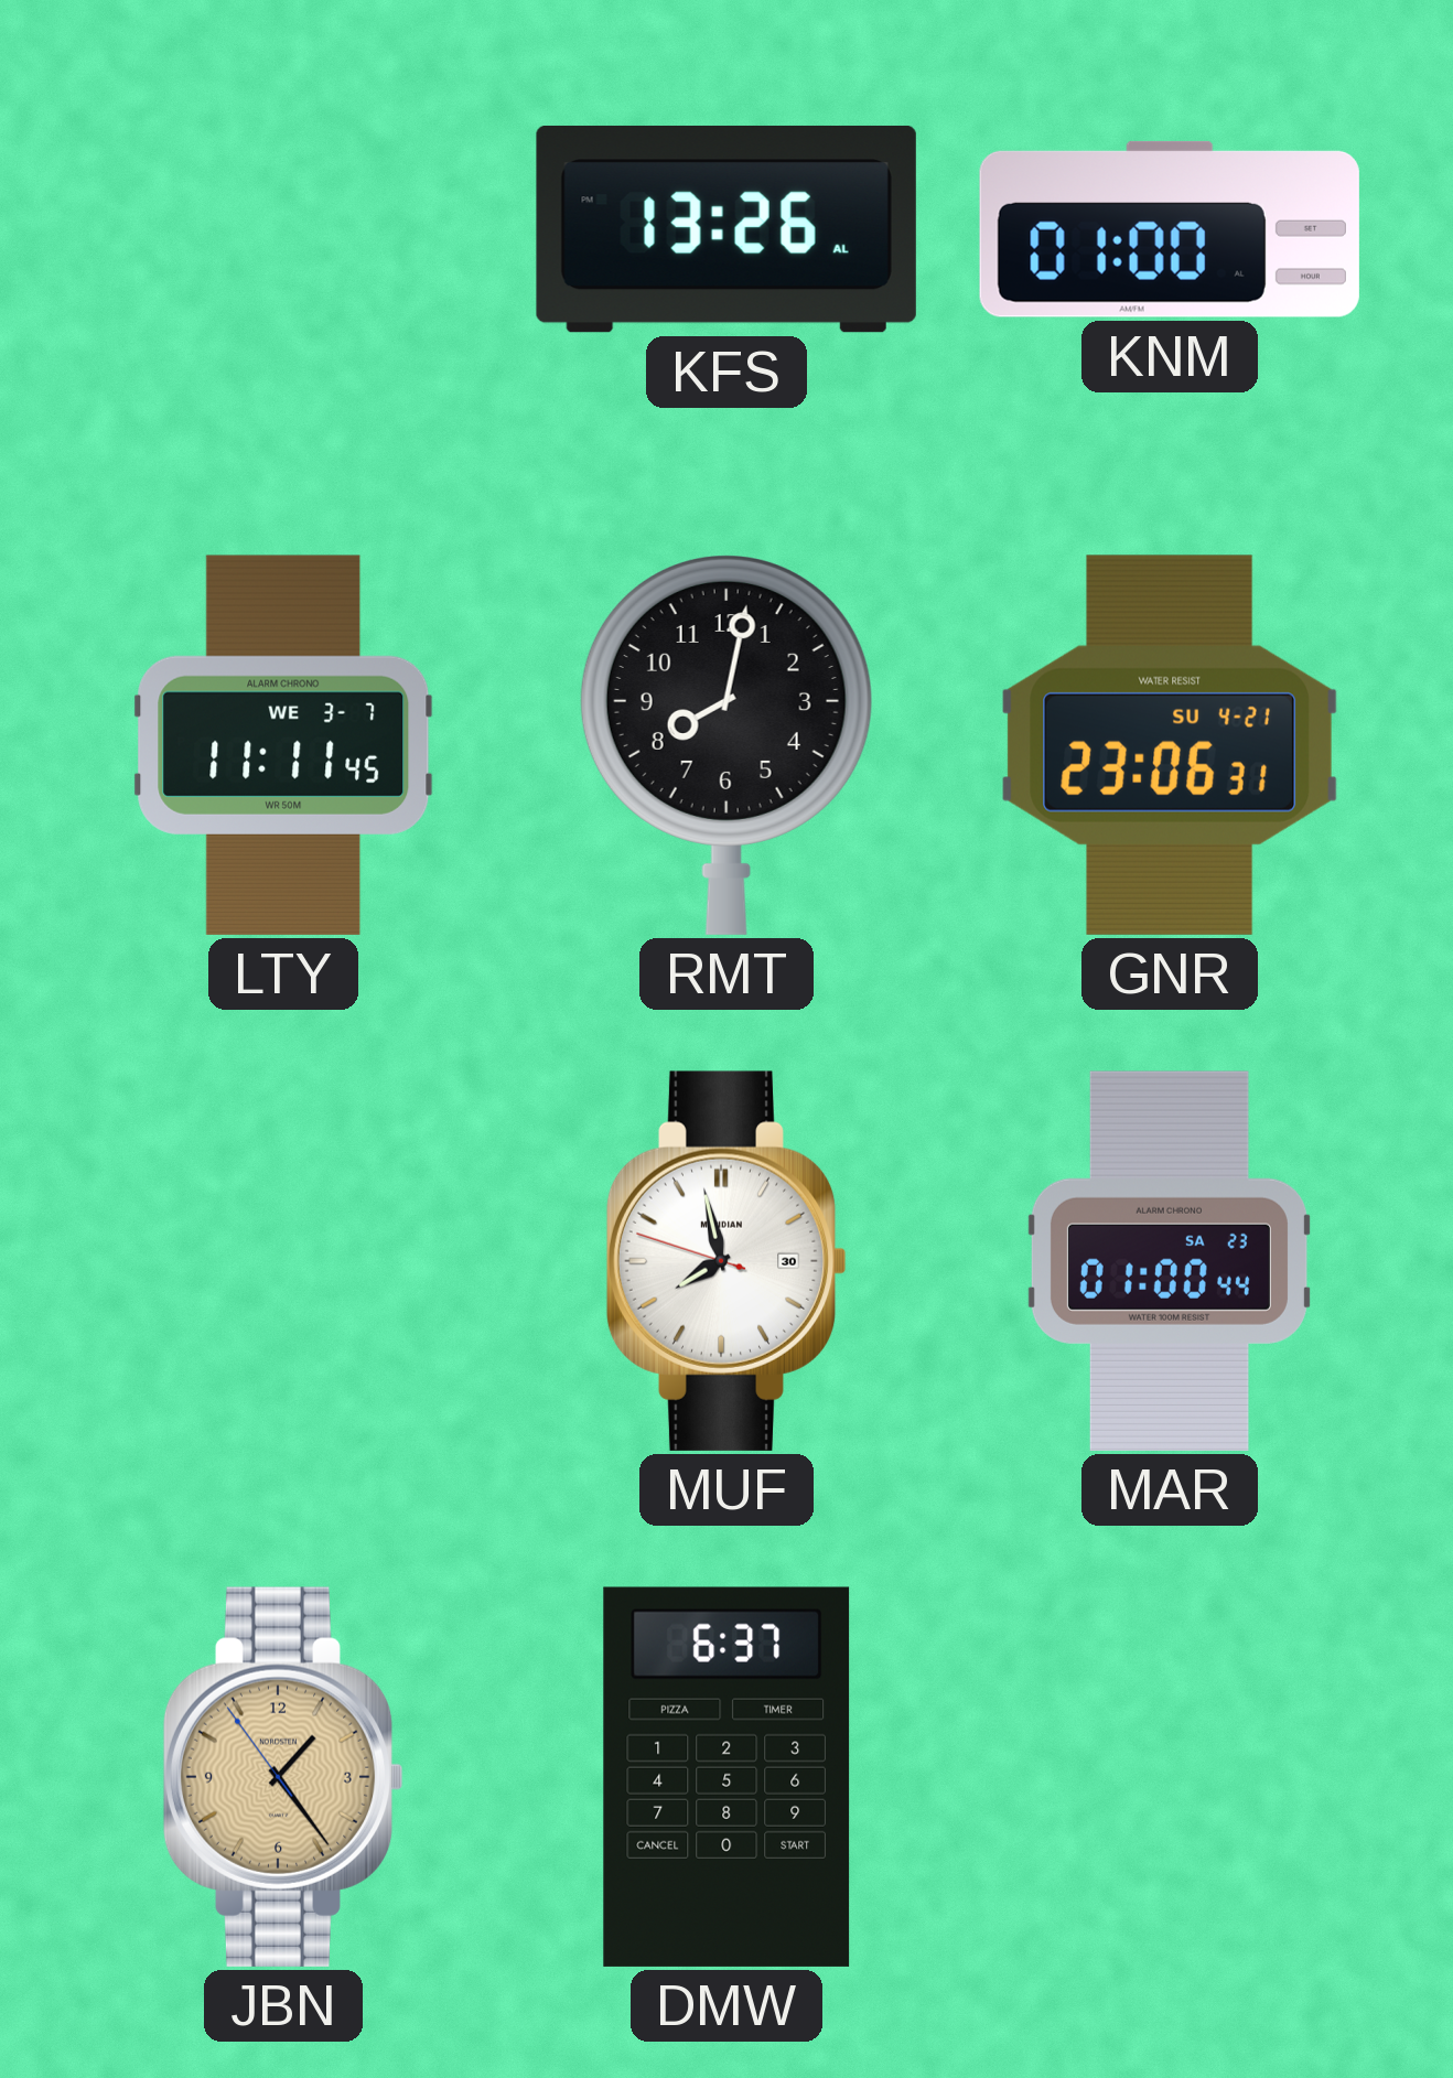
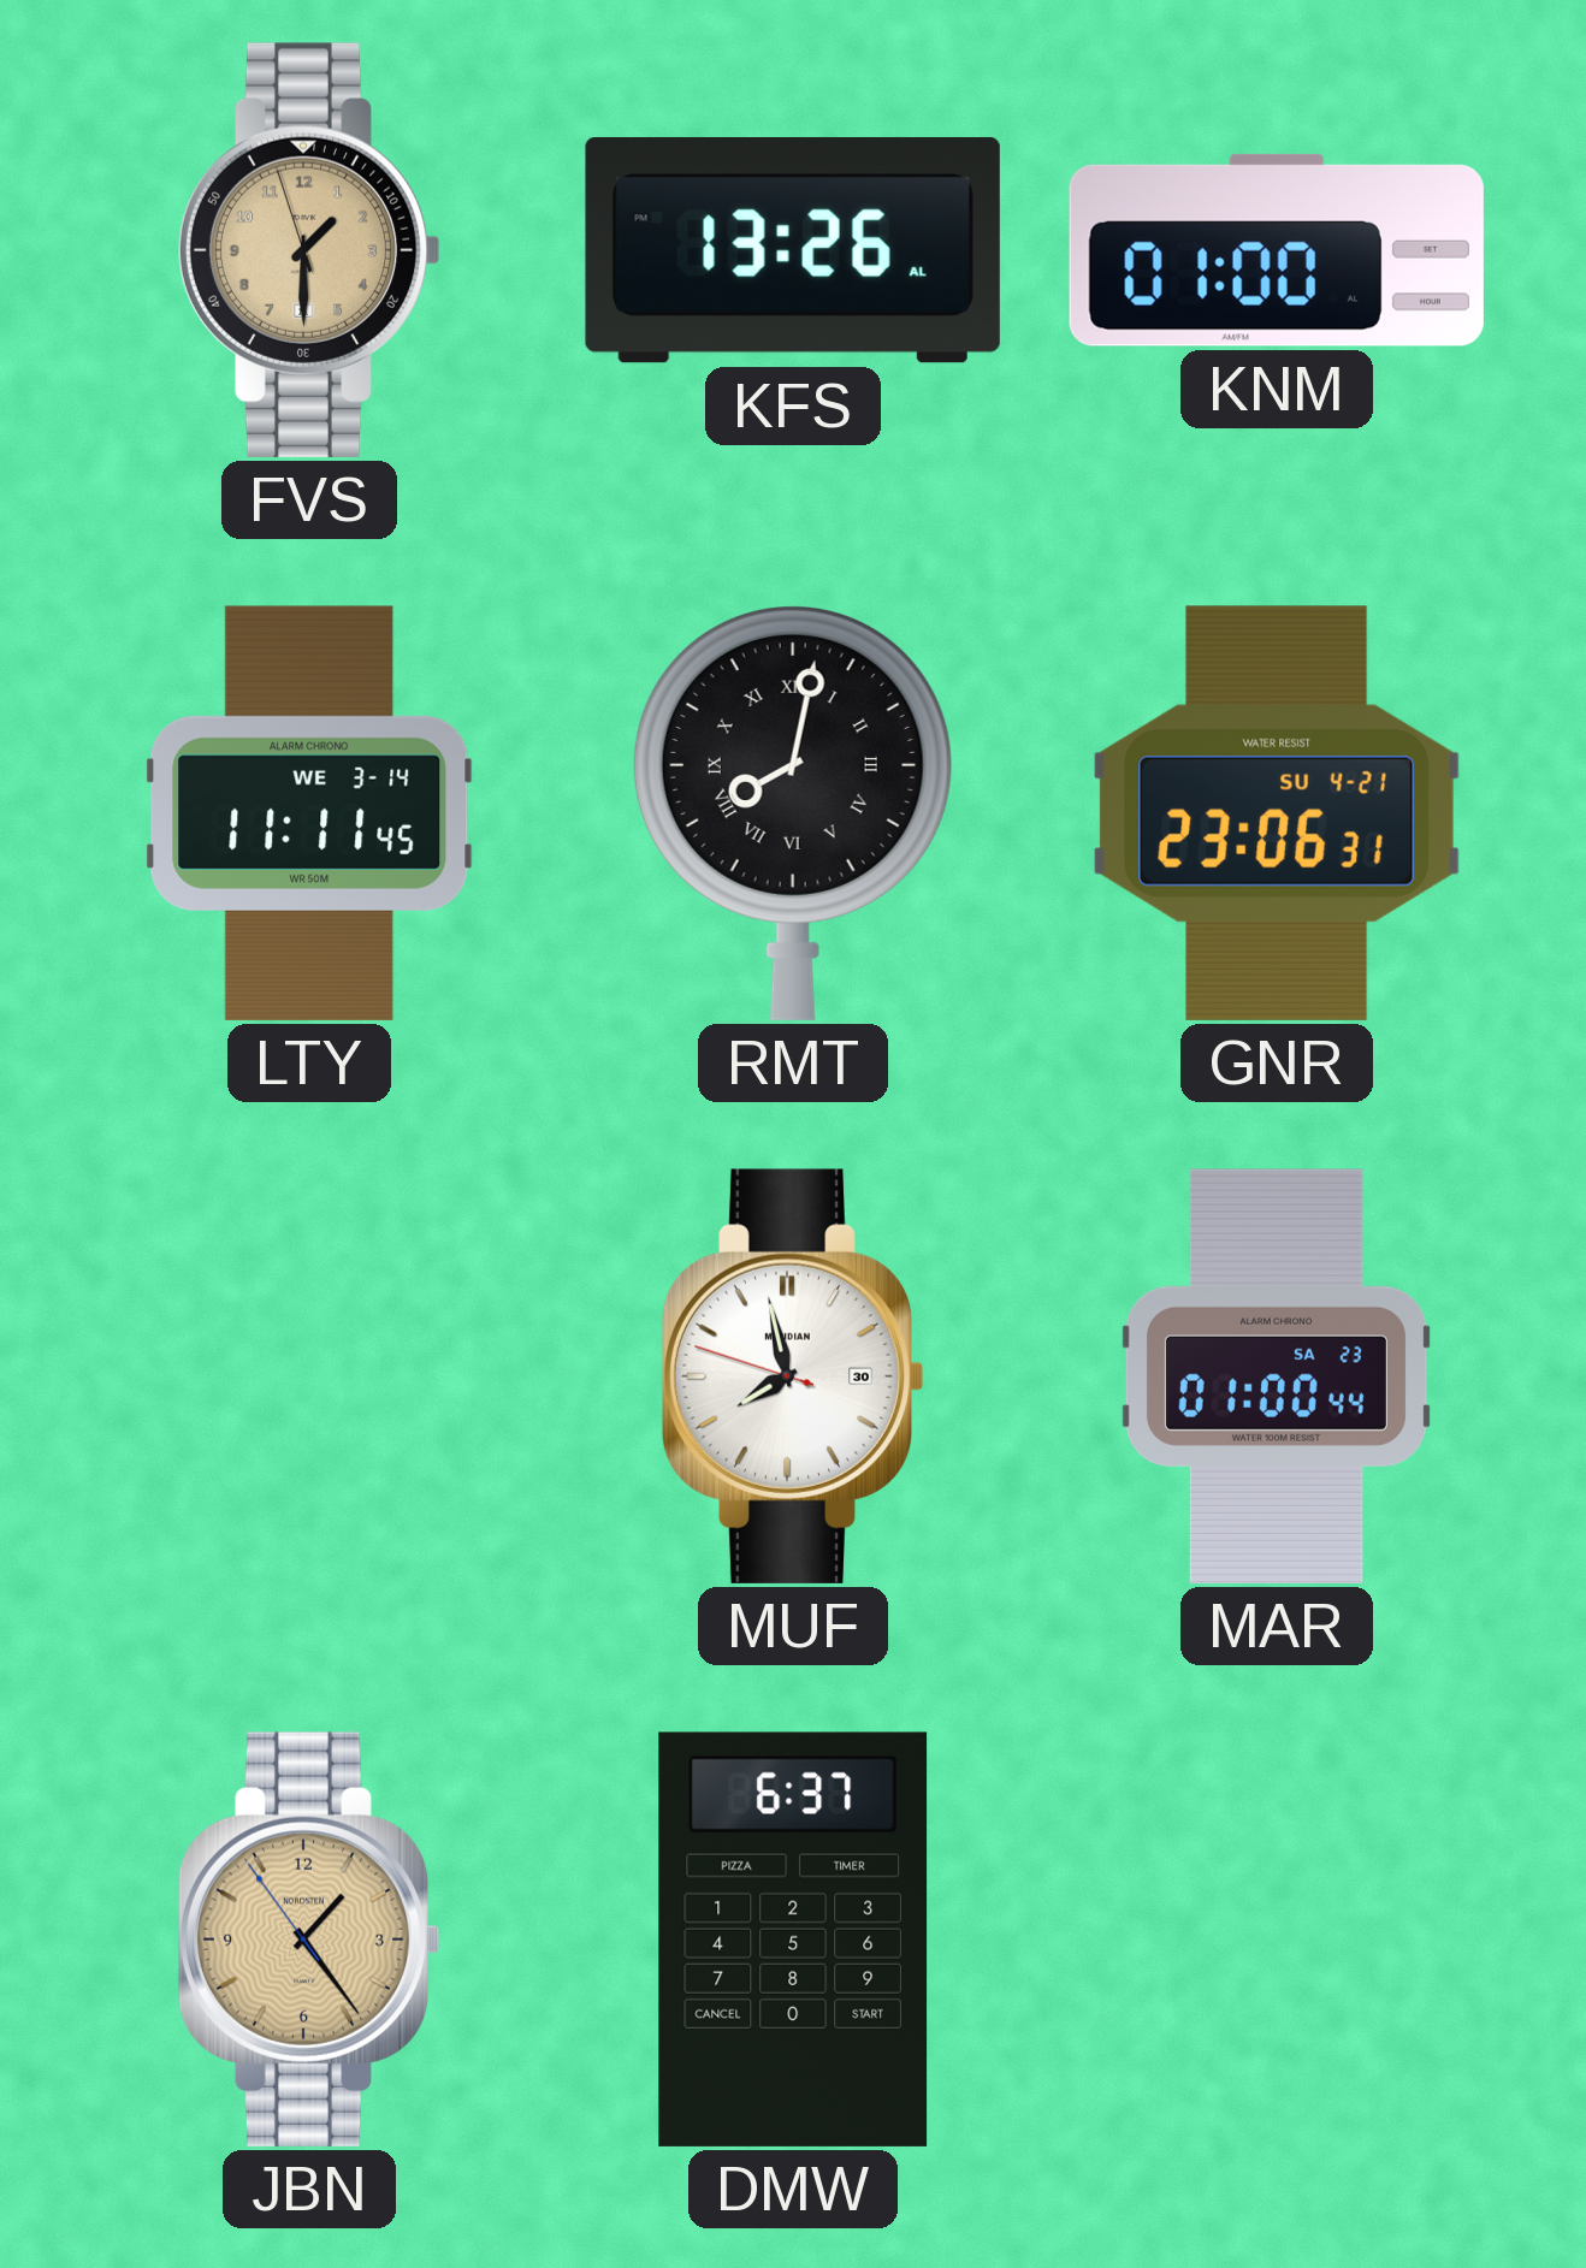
FVS: none -> 1:29 (309, 250)
LTY date: WE 3-7 -> WE 3-14 (309, 813)
RMT numerals: Arabic -> Roman (793, 813)
